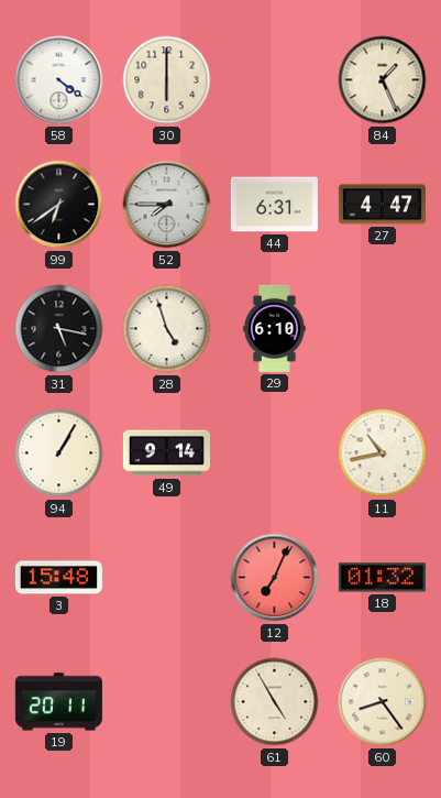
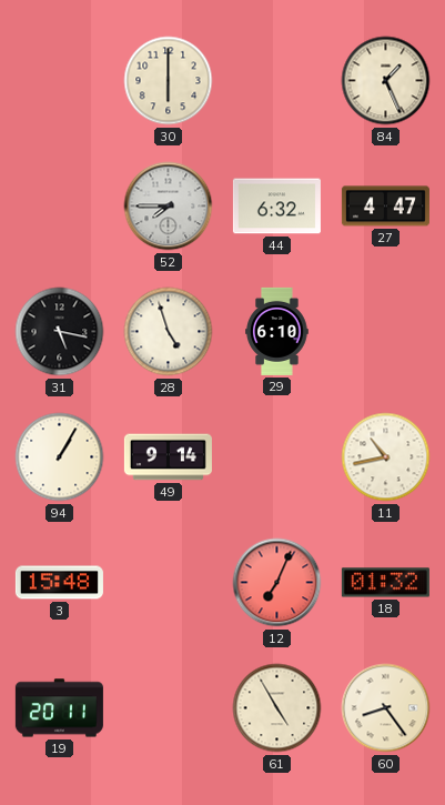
58: 4:21 -> none (59, 80)
99: 6:39 -> none (59, 205)
44: 6:31 -> 6:32 (276, 207)
